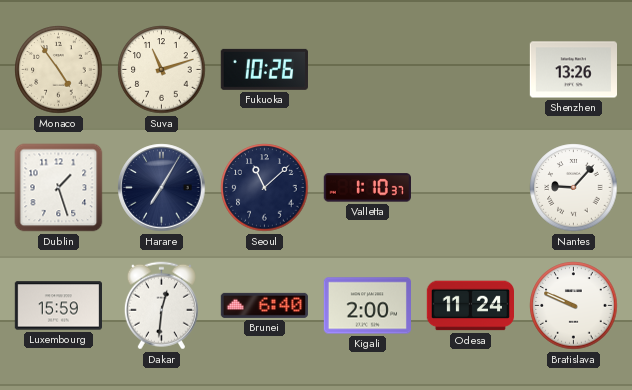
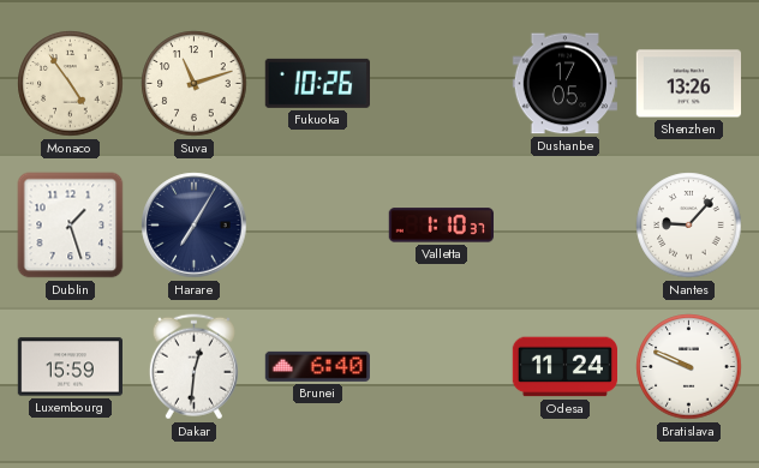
Dushanbe: none -> 17:05 (564, 84)
Seoul: 11:08 -> none (265, 188)
Kigali: 2:00 -> none (367, 306)
